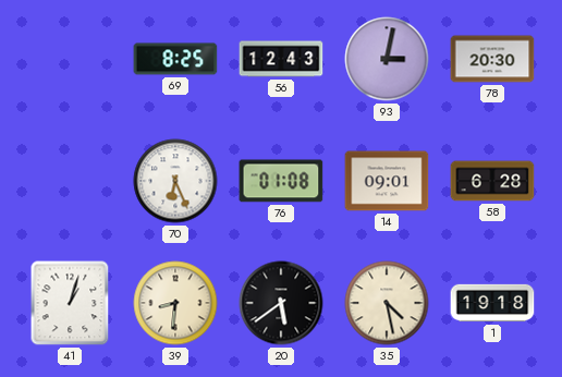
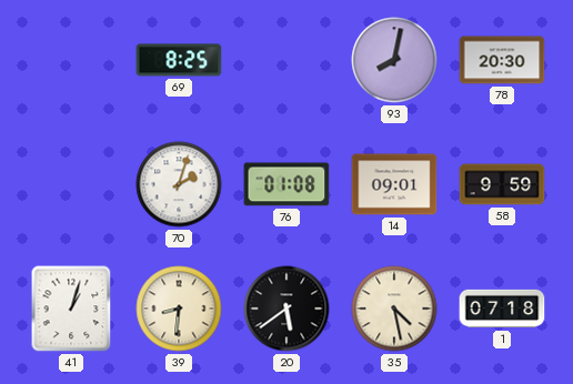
56: 12:43 -> none (281, 59)
93: 3:02 -> 8:02 (394, 60)
70: 6:26 -> 2:03 (179, 184)
58: 6:28 -> 9:59 (502, 184)
1: 19:18 -> 07:18 (502, 309)
